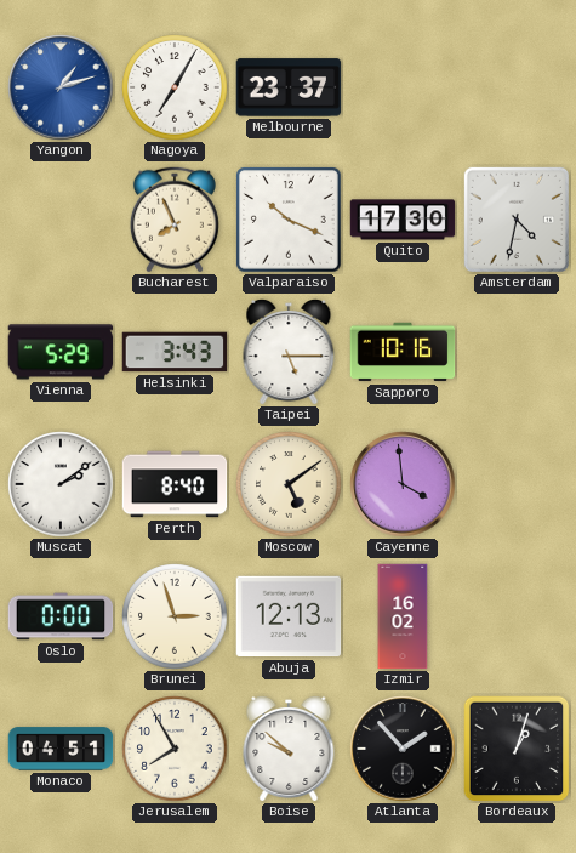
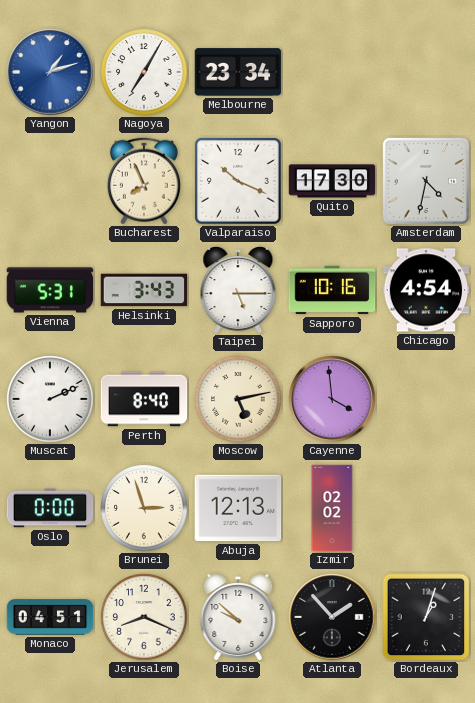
Melbourne: 23:37 -> 23:34 (238, 72)
Vienna: 5:29 -> 5:31 (50, 290)
Chicago: none -> 4:54 (426, 290)
Muscat: 2:09 -> 2:11 (50, 399)
Moscow: 5:09 -> 5:13 (238, 399)
Izmir: 16:02 -> 02:02 (332, 508)
Jerusalem: 7:55 -> 8:19 (144, 617)
